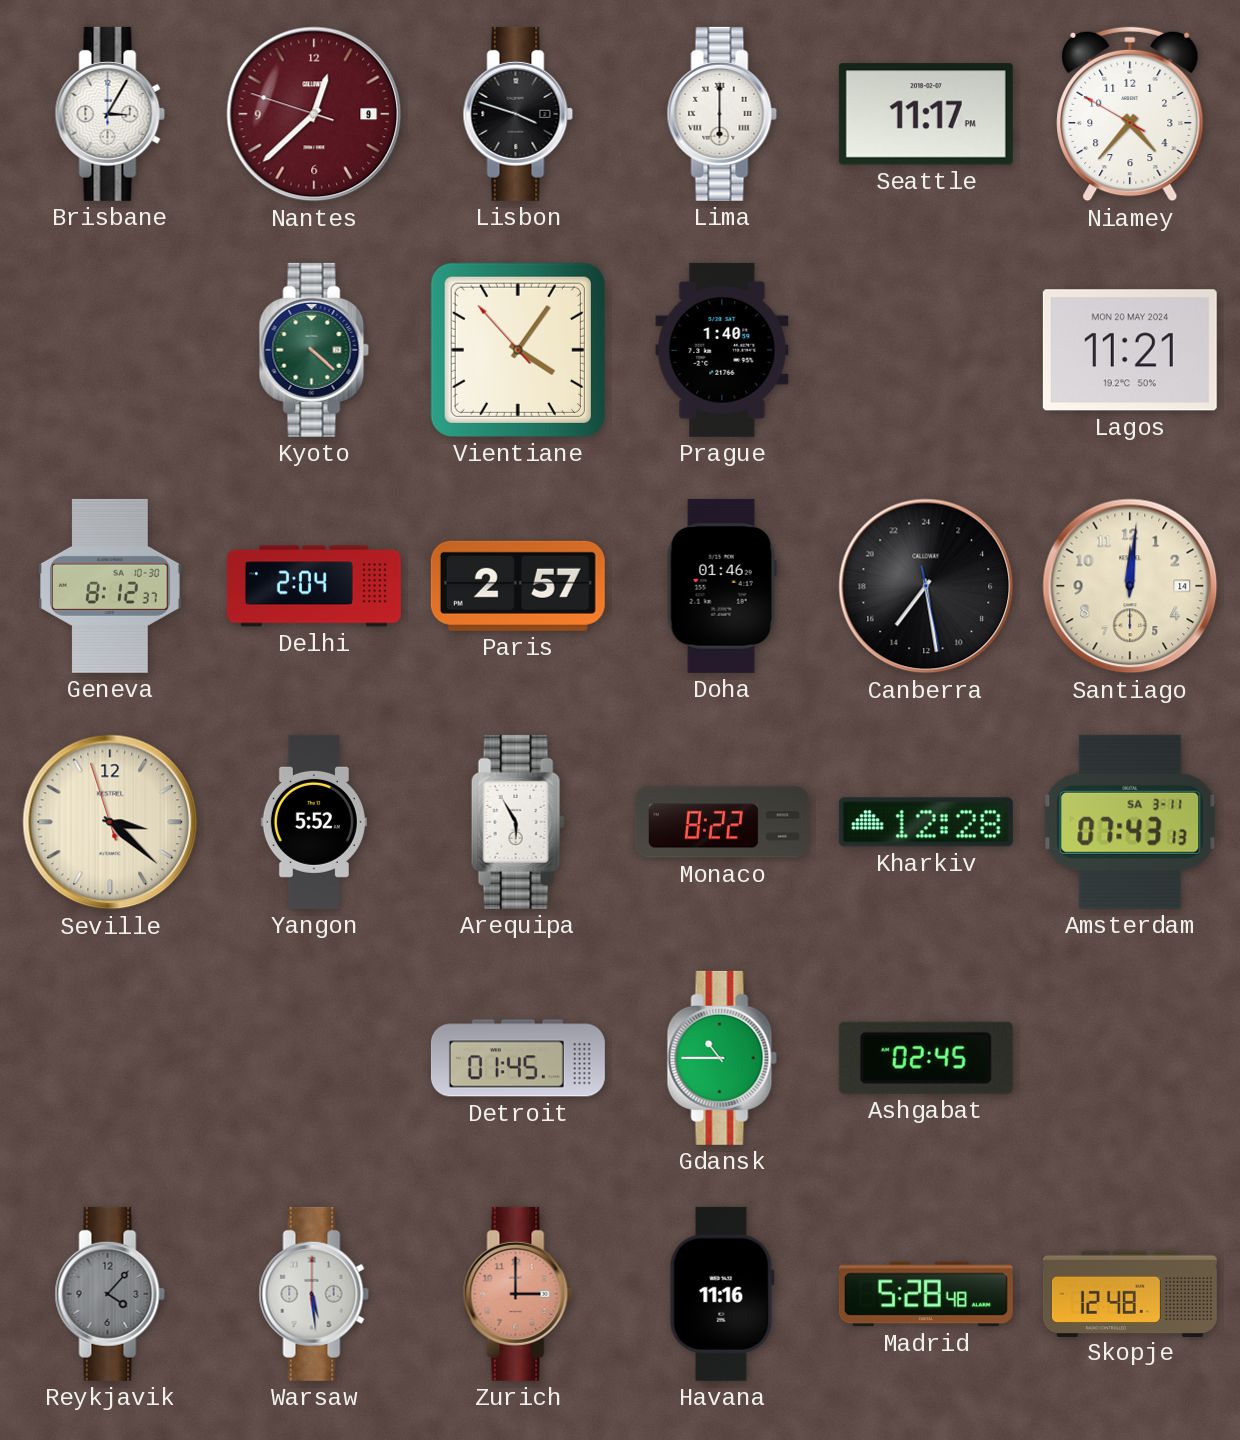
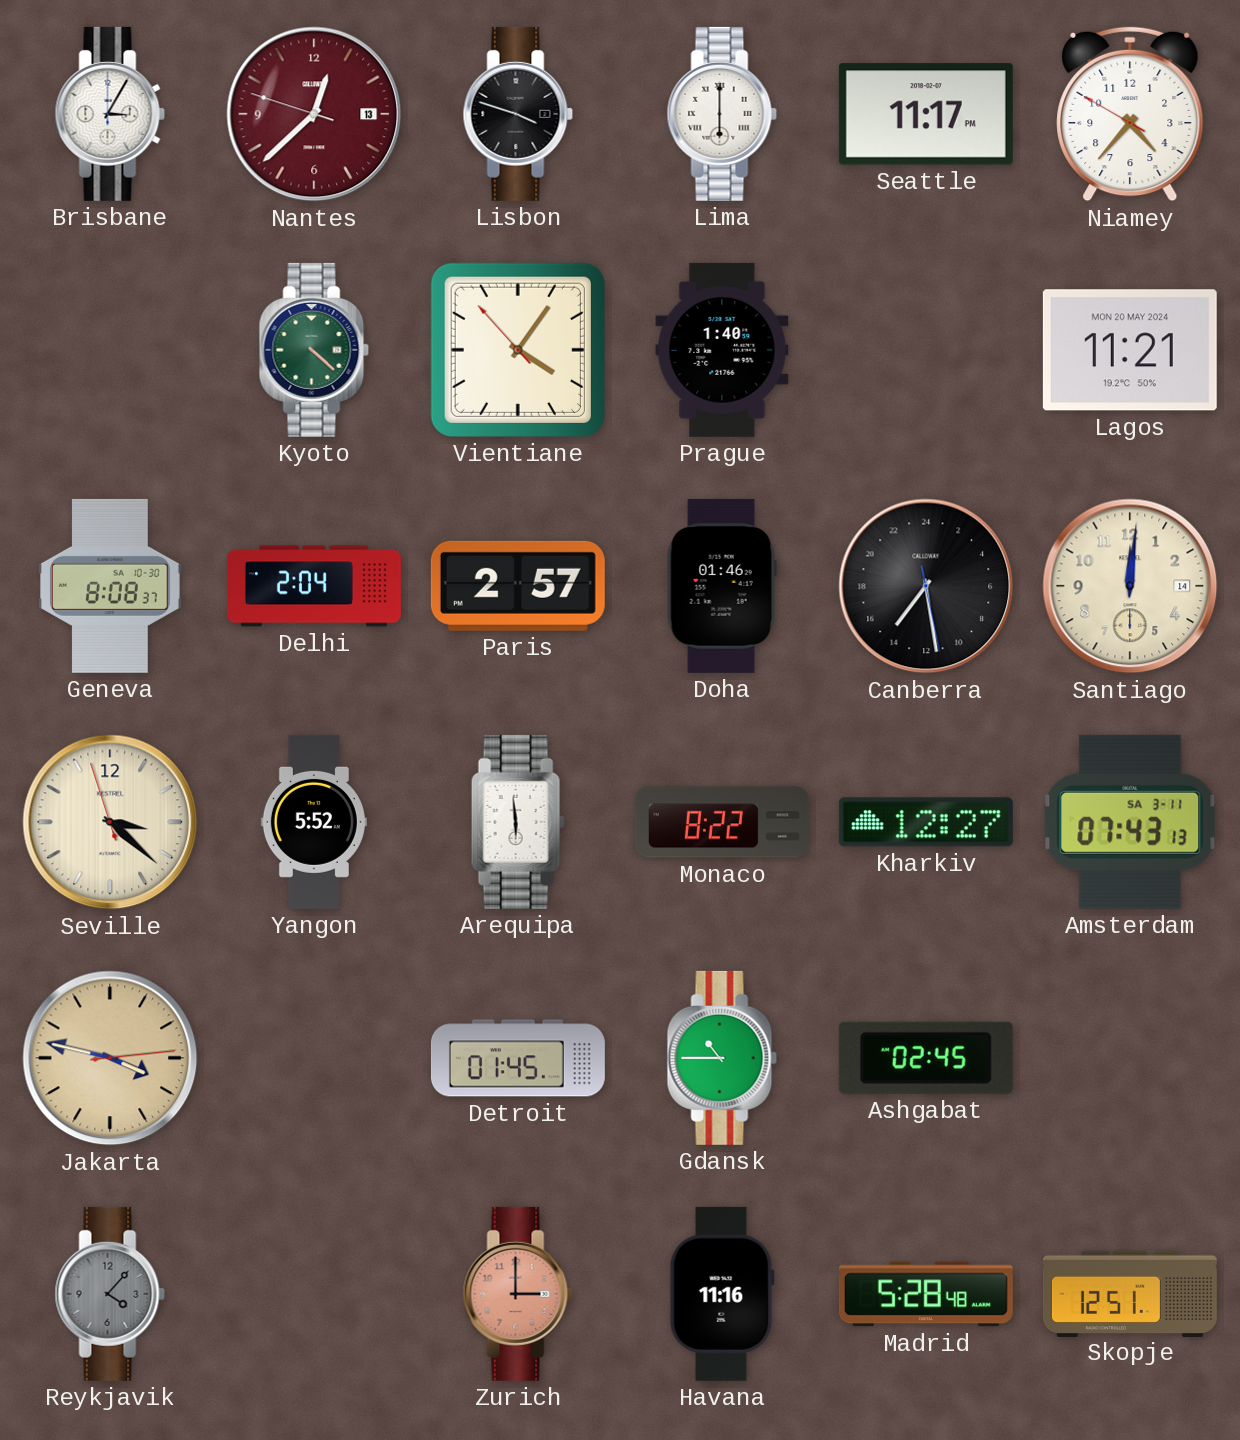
Nantes date: 9 -> 13 (314, 114)
Geneva: 8:12 -> 8:08 (111, 586)
Arequipa: 5:55 -> 5:59 (518, 822)
Kharkiv: 12:28 -> 12:27 (926, 822)
Jakarta: none -> 3:47 (110, 1058)
Warsaw: 5:29 -> none (314, 1294)
Skopje: 12:48 -> 12:51 (1130, 1293)
